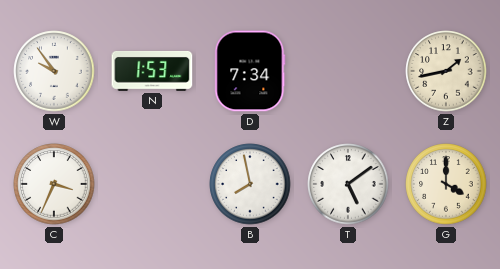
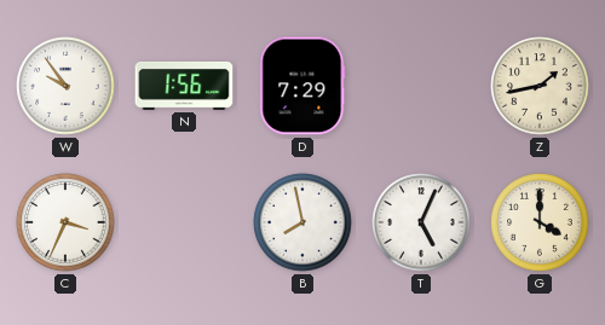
N: 1:53 -> 1:56 (184, 86)
D: 7:34 -> 7:29 (302, 86)
T: 5:09 -> 5:04 (421, 222)
